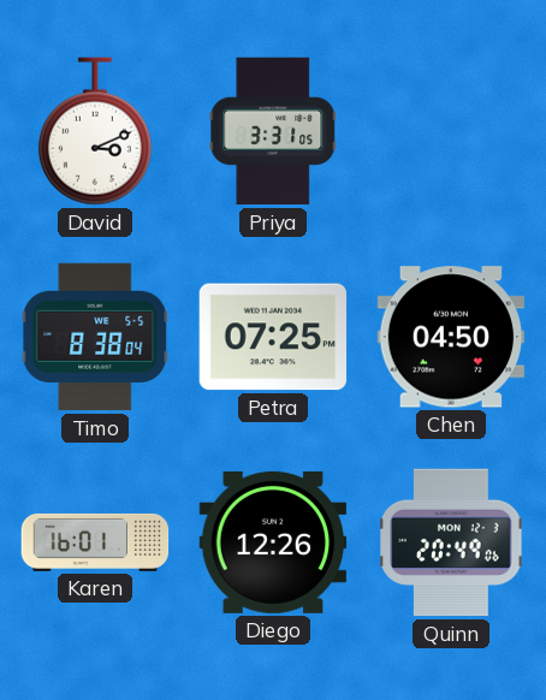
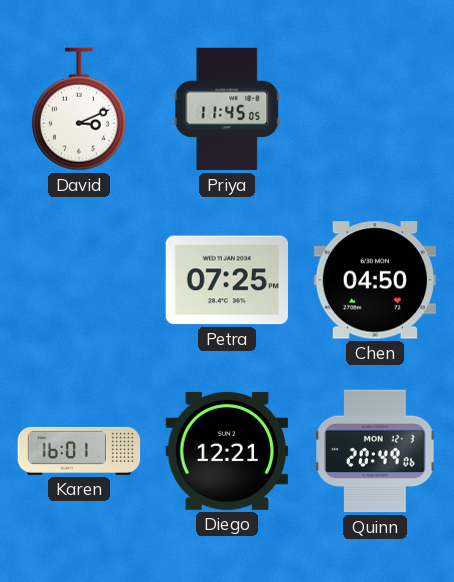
Priya: 3:31 -> 11:45 (227, 109)
Timo: 8:38 -> none (95, 337)
Diego: 12:26 -> 12:21 (227, 451)
